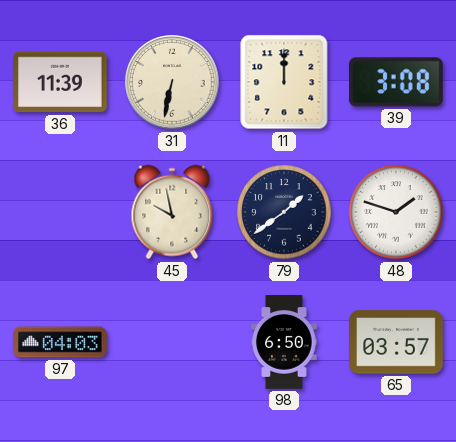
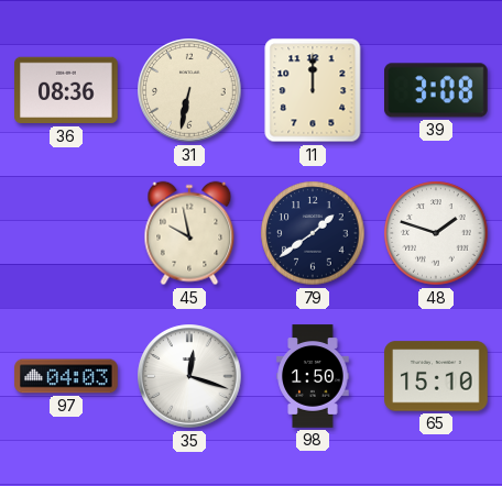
36: 11:39 -> 08:36 (66, 90)
35: none -> 12:18 (189, 376)
98: 6:50 -> 1:50 (313, 376)
65: 03:57 -> 15:10 (436, 376)
